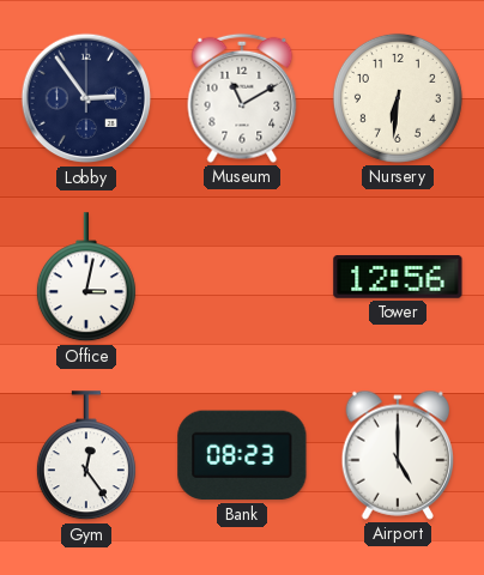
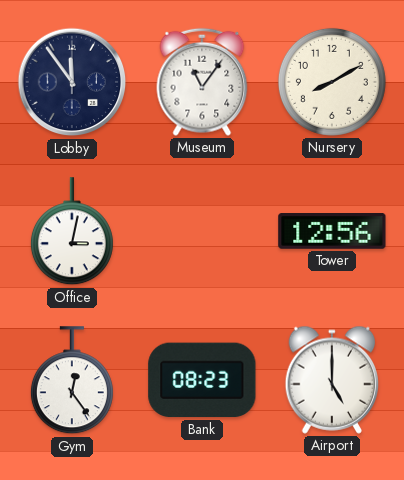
Lobby: 2:54 -> 11:54 (72, 82)
Museum: 11:10 -> 11:06 (202, 82)
Nursery: 6:31 -> 8:10 (332, 82)
